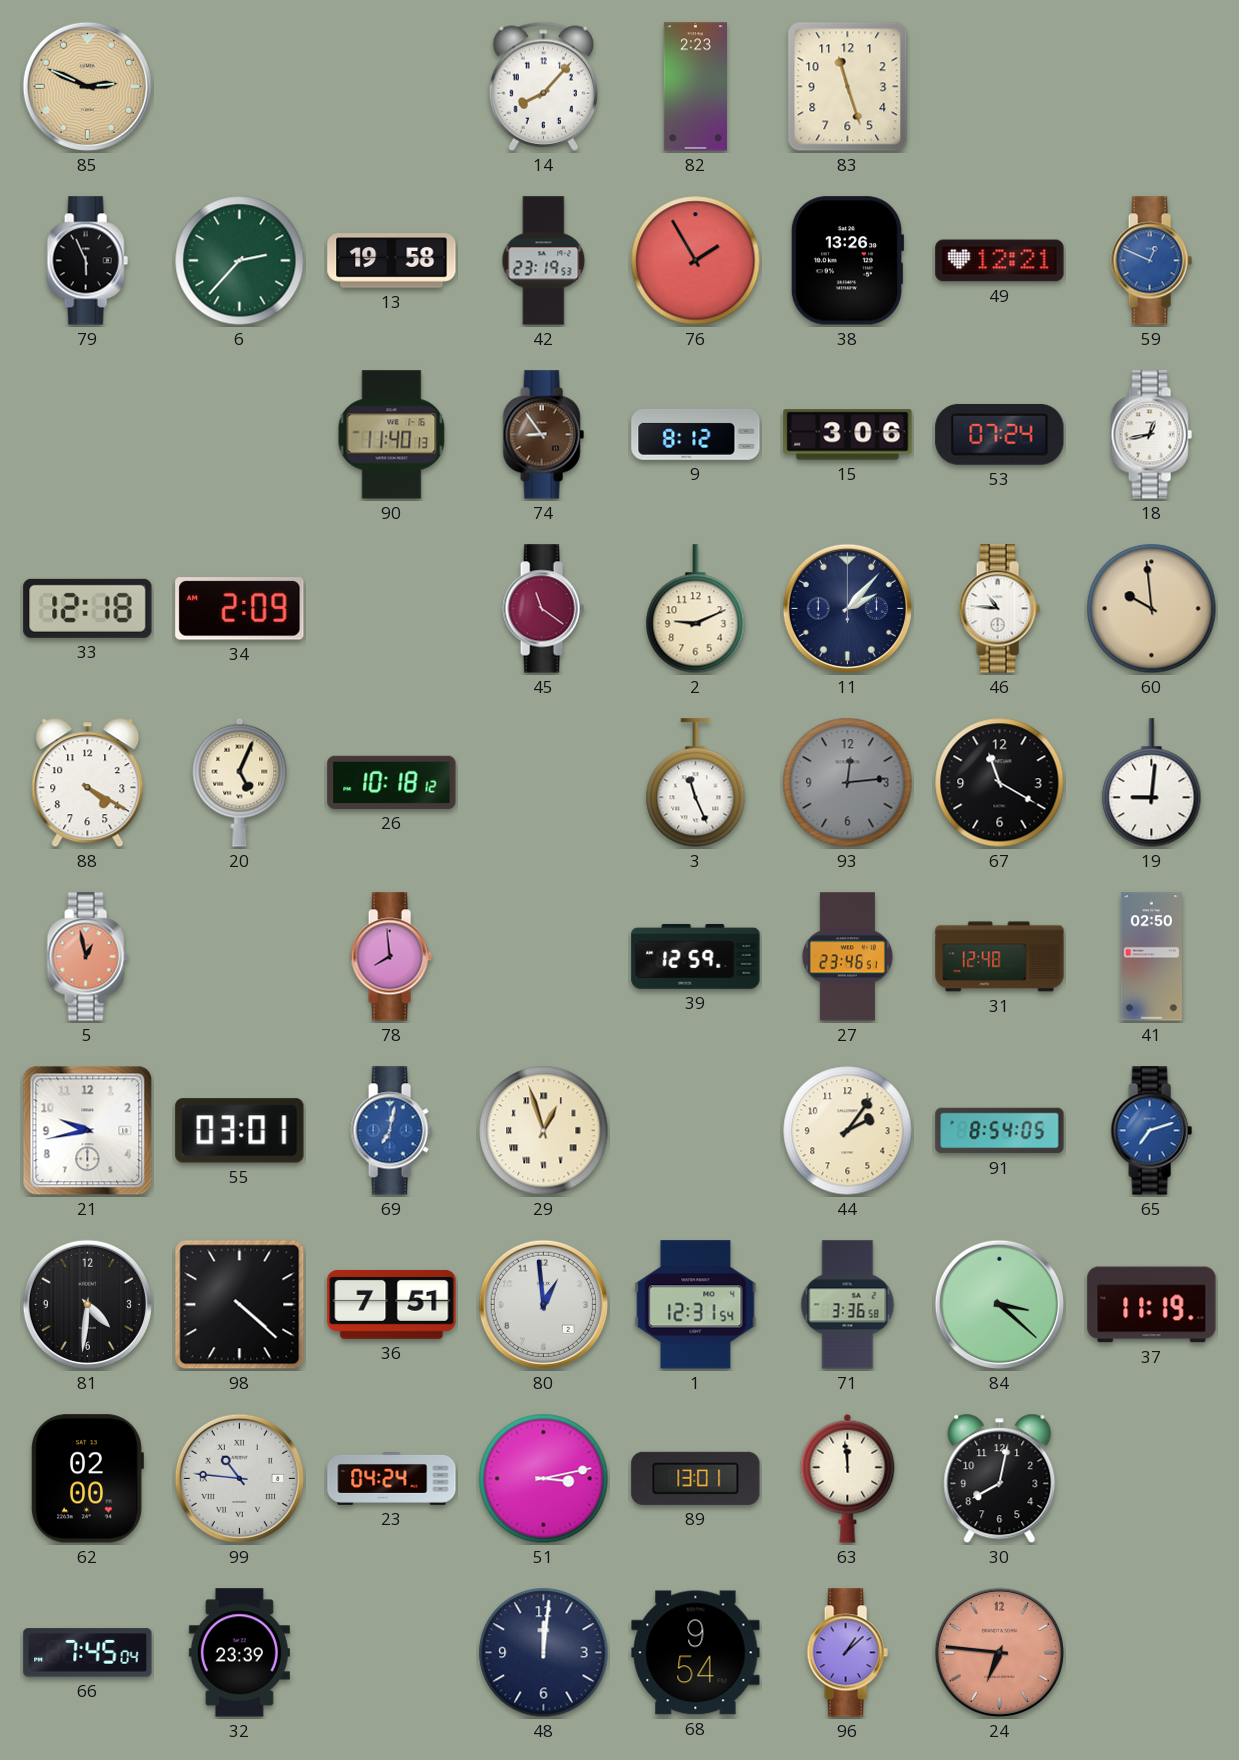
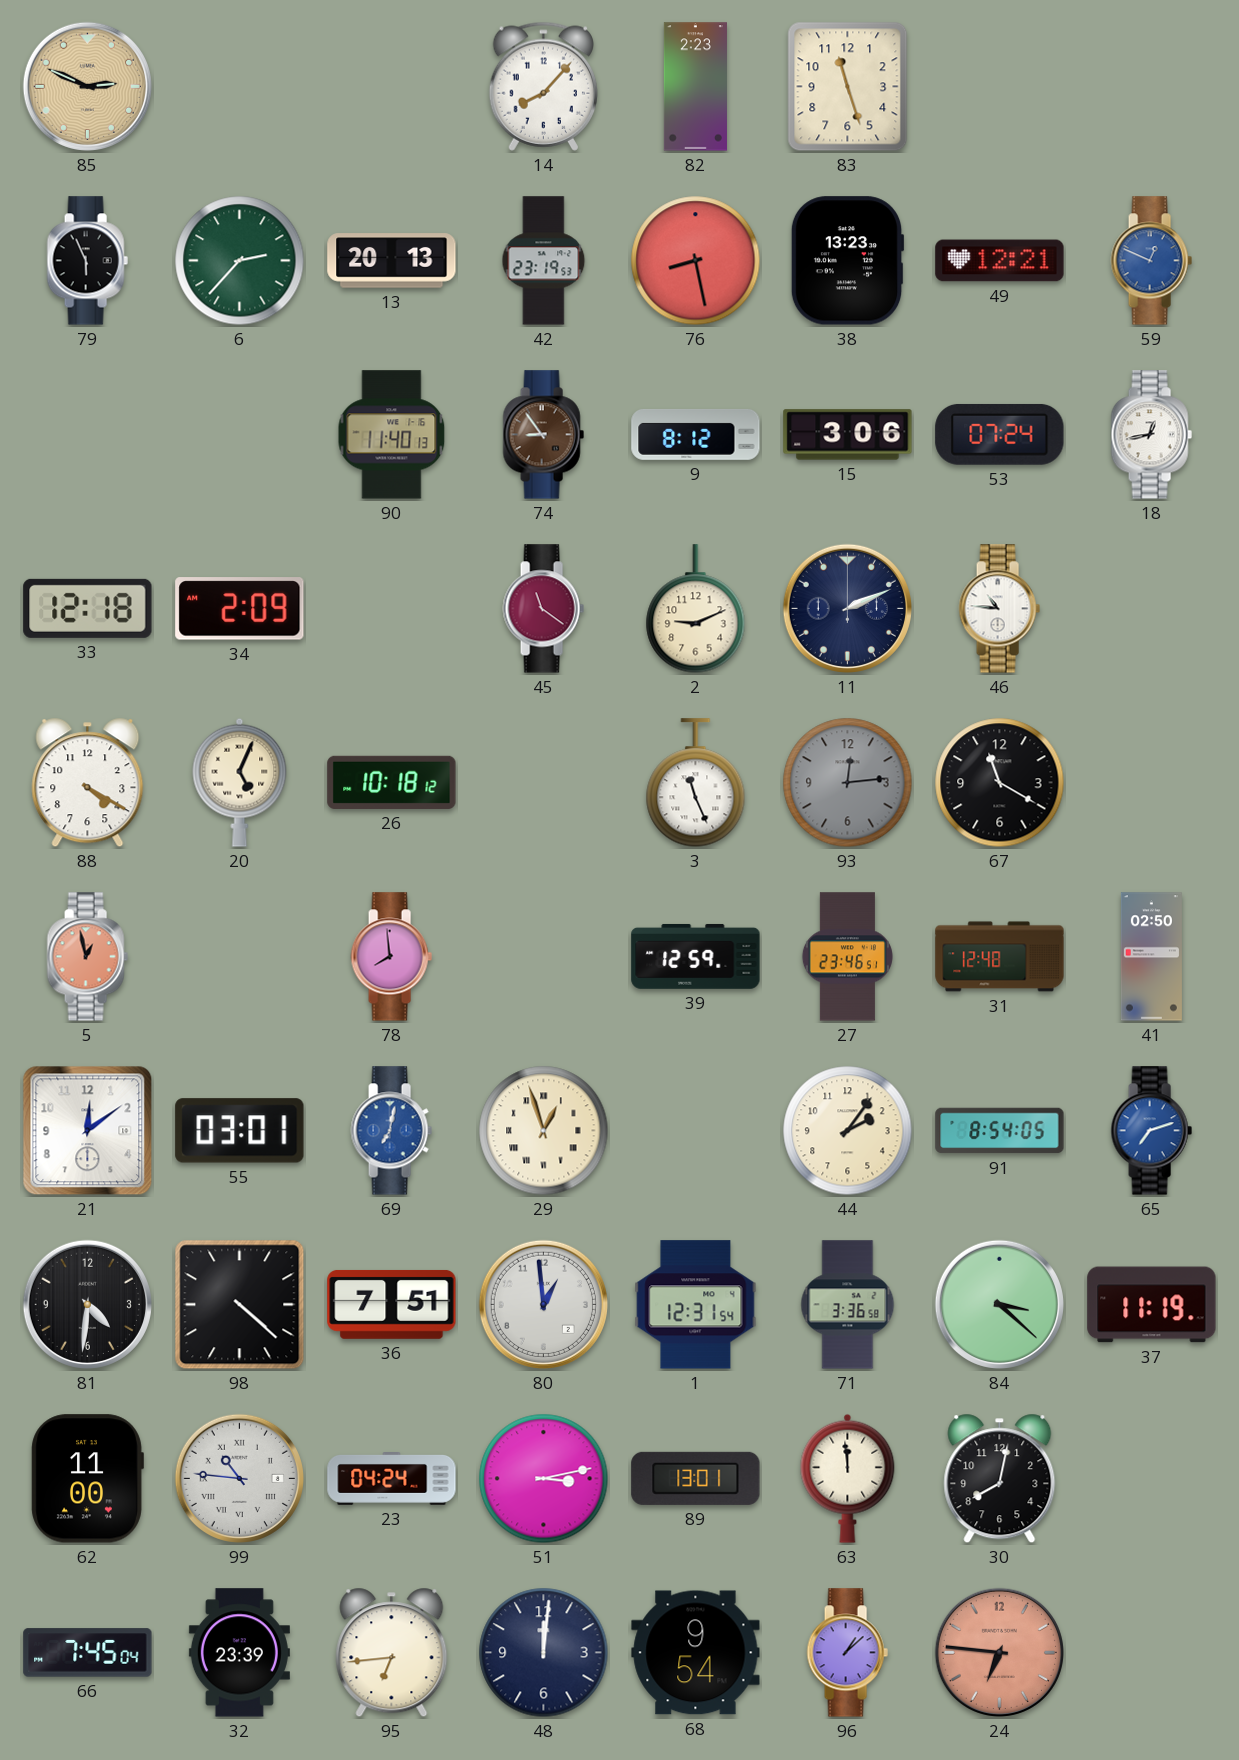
13: 19:58 -> 20:13 (392, 261)
76: 1:55 -> 8:28 (696, 261)
38: 13:26 -> 13:23 (847, 261)
11: 2:07 -> 2:11 (847, 608)
60: 9:59 -> none (1152, 609)
19: 9:01 -> none (1152, 783)
21: 9:43 -> 12:09 (88, 1131)
62: 02:00 -> 11:00 (87, 1479)
95: none -> 6:44 (392, 1653)
